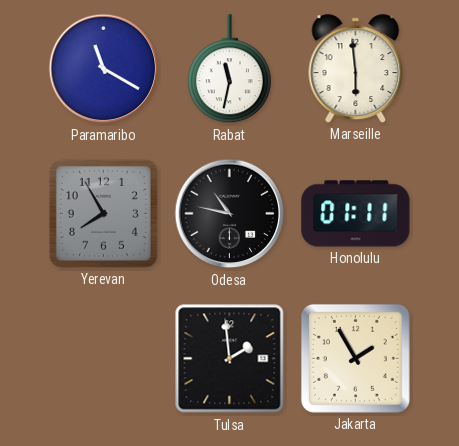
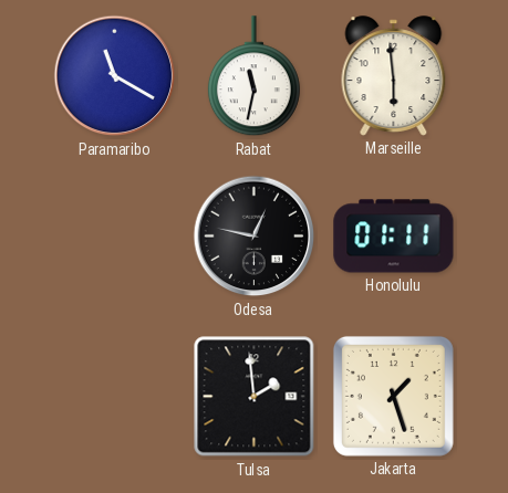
Yerevan: 7:55 -> none (103, 213)
Odesa: 10:47 -> 12:47 (255, 237)
Jakarta: 1:55 -> 1:27 (393, 396)
